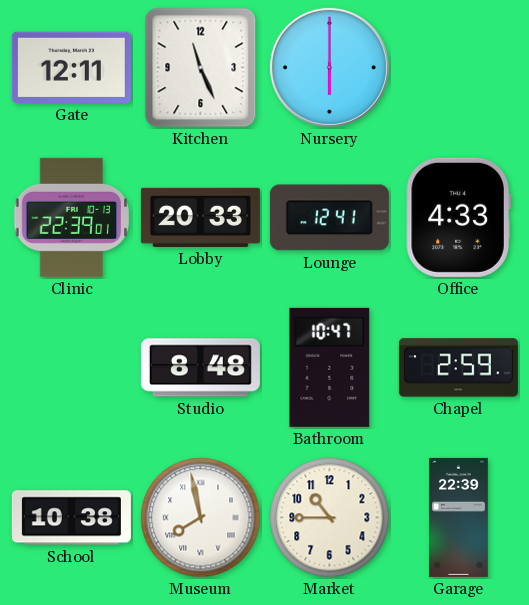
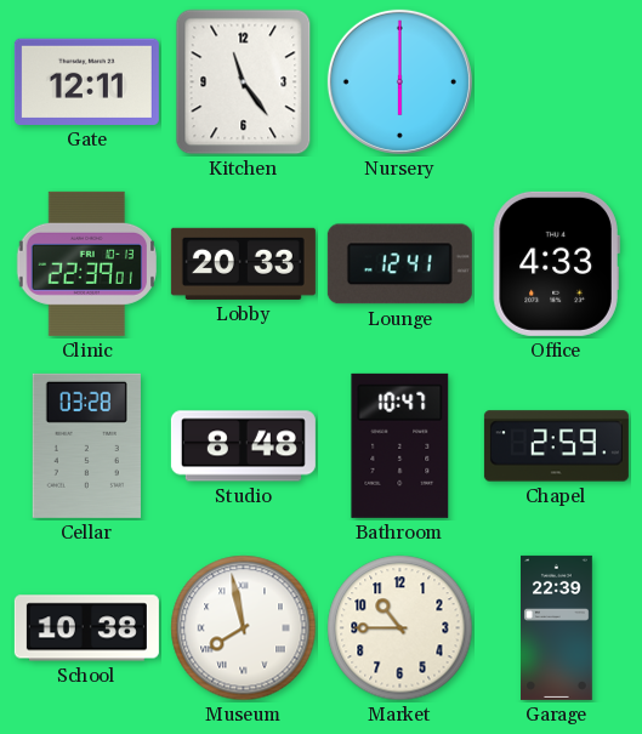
Kitchen: 11:26 -> 11:24 (244, 82)
Cellar: none -> 03:28 (86, 445)
